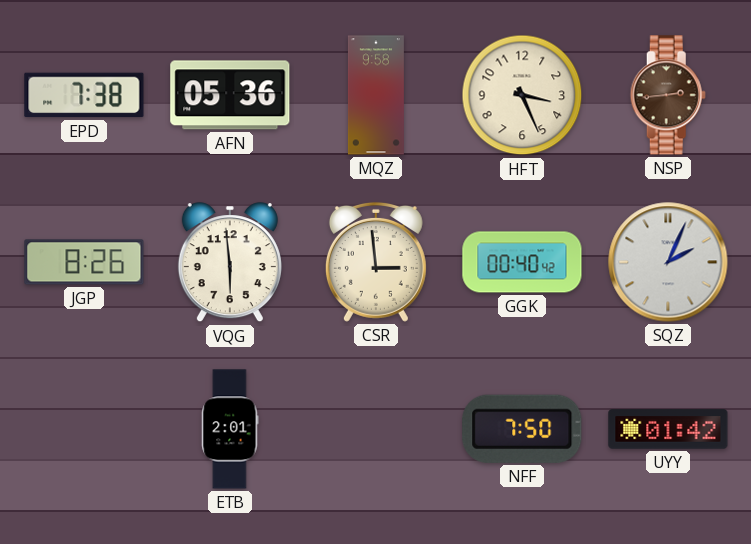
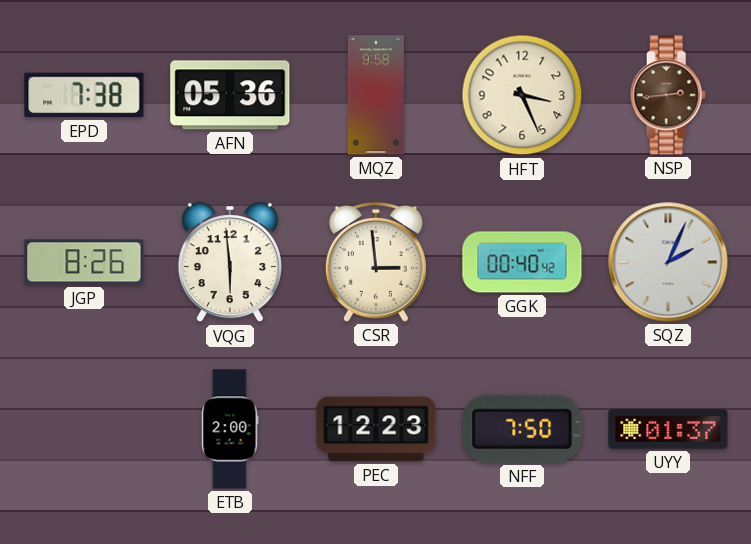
ETB: 2:01 -> 2:00 (230, 429)
PEC: none -> 12:23 (376, 429)
UYY: 01:42 -> 01:37 (668, 429)
